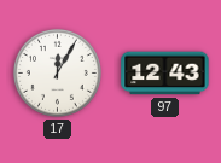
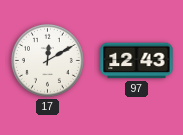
17: 12:05 -> 12:10 (47, 60)
